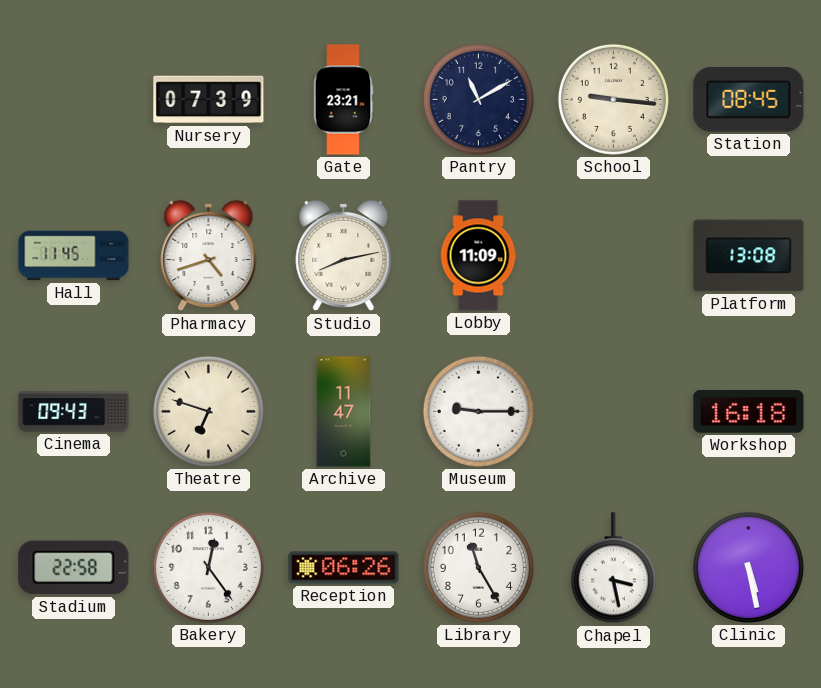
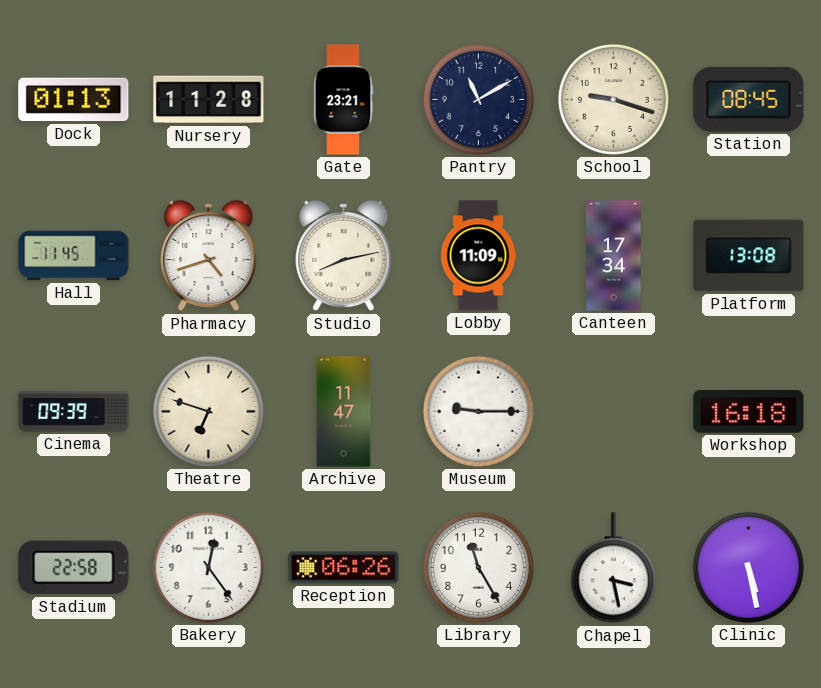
Dock: none -> 01:13 (74, 100)
Nursery: 07:39 -> 11:28 (209, 100)
School: 9:16 -> 9:18 (613, 99)
Canteen: none -> 17:34 (614, 256)
Cinema: 09:43 -> 09:39 (74, 412)
